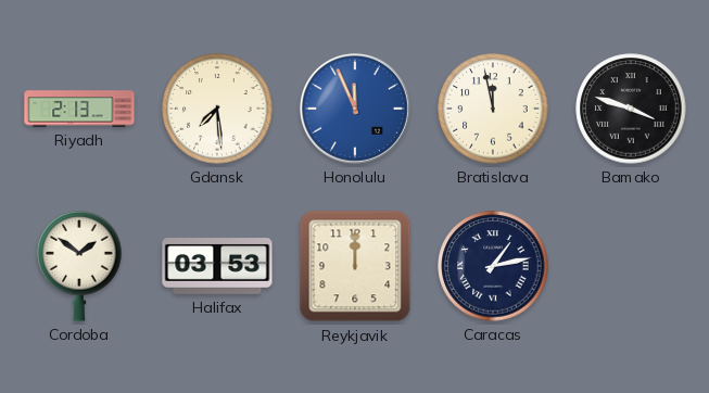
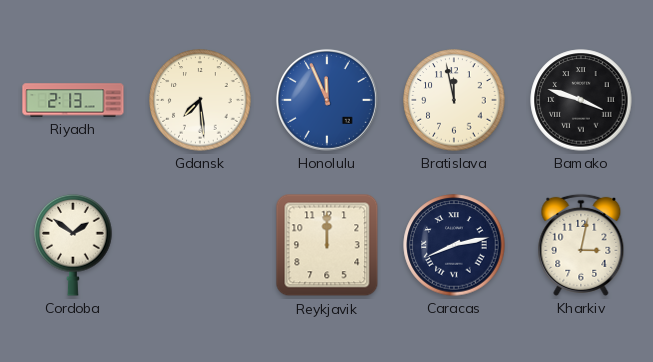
Halifax: 03:53 -> none (217, 267)
Caracas: 1:13 -> 8:13 (454, 245)
Kharkiv: none -> 3:02 (581, 245)
